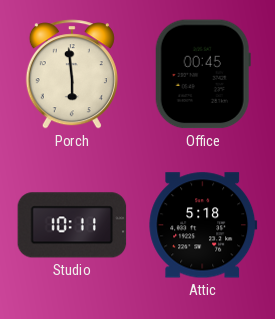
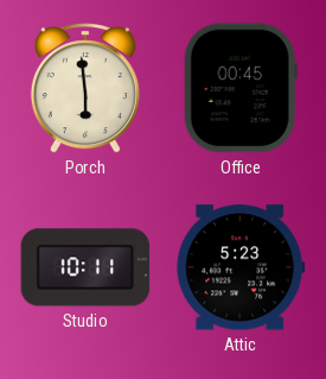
Attic: 5:18 -> 5:23 (241, 267)
